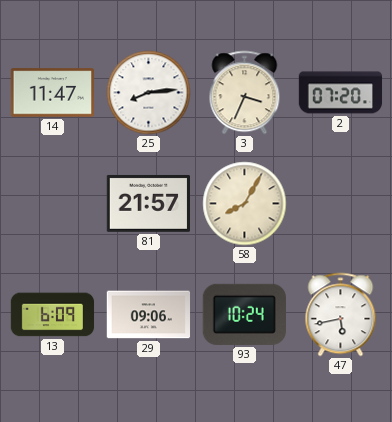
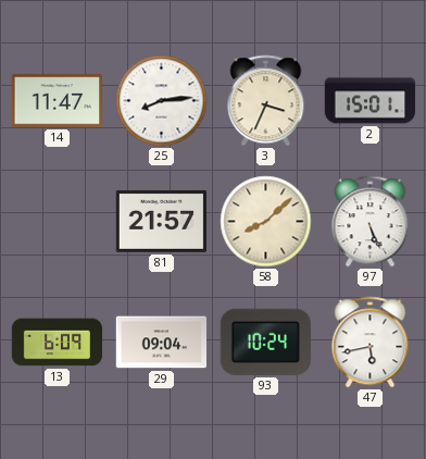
2: 07:20 -> 15:01 (371, 101)
58: 8:05 -> 8:08 (266, 222)
97: none -> 5:26 (371, 222)
29: 09:06 -> 09:04 (162, 343)
